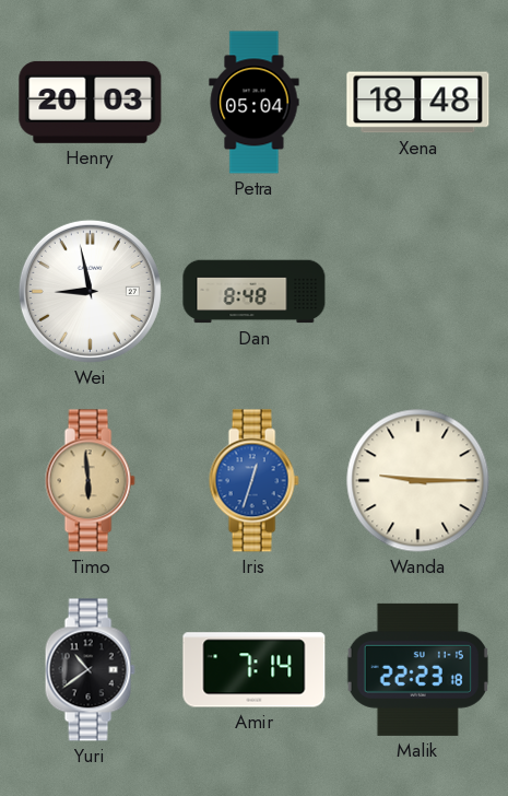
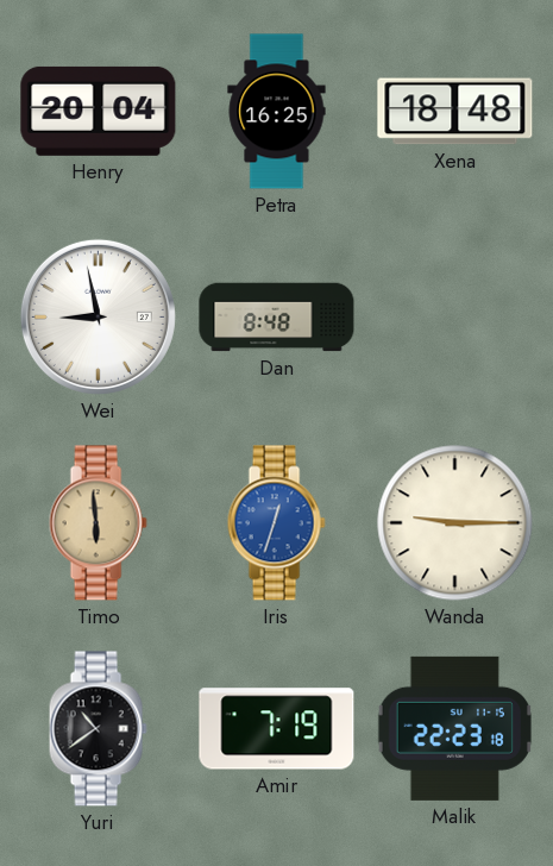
Henry: 20:03 -> 20:04 (99, 111)
Petra: 05:04 -> 16:25 (277, 112)
Amir: 7:14 -> 7:19 (277, 729)
